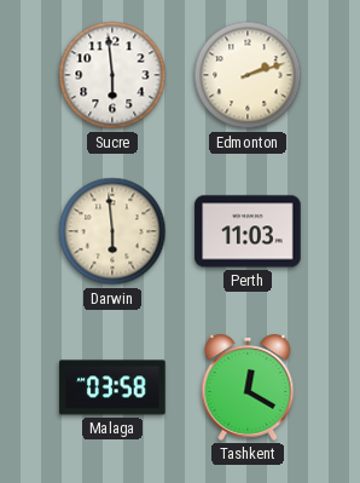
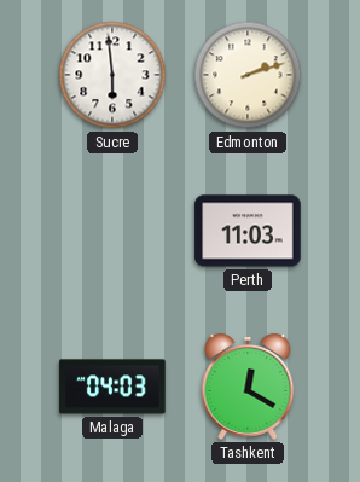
Darwin: 5:59 -> none (112, 231)
Malaga: 03:58 -> 04:03 (112, 387)
